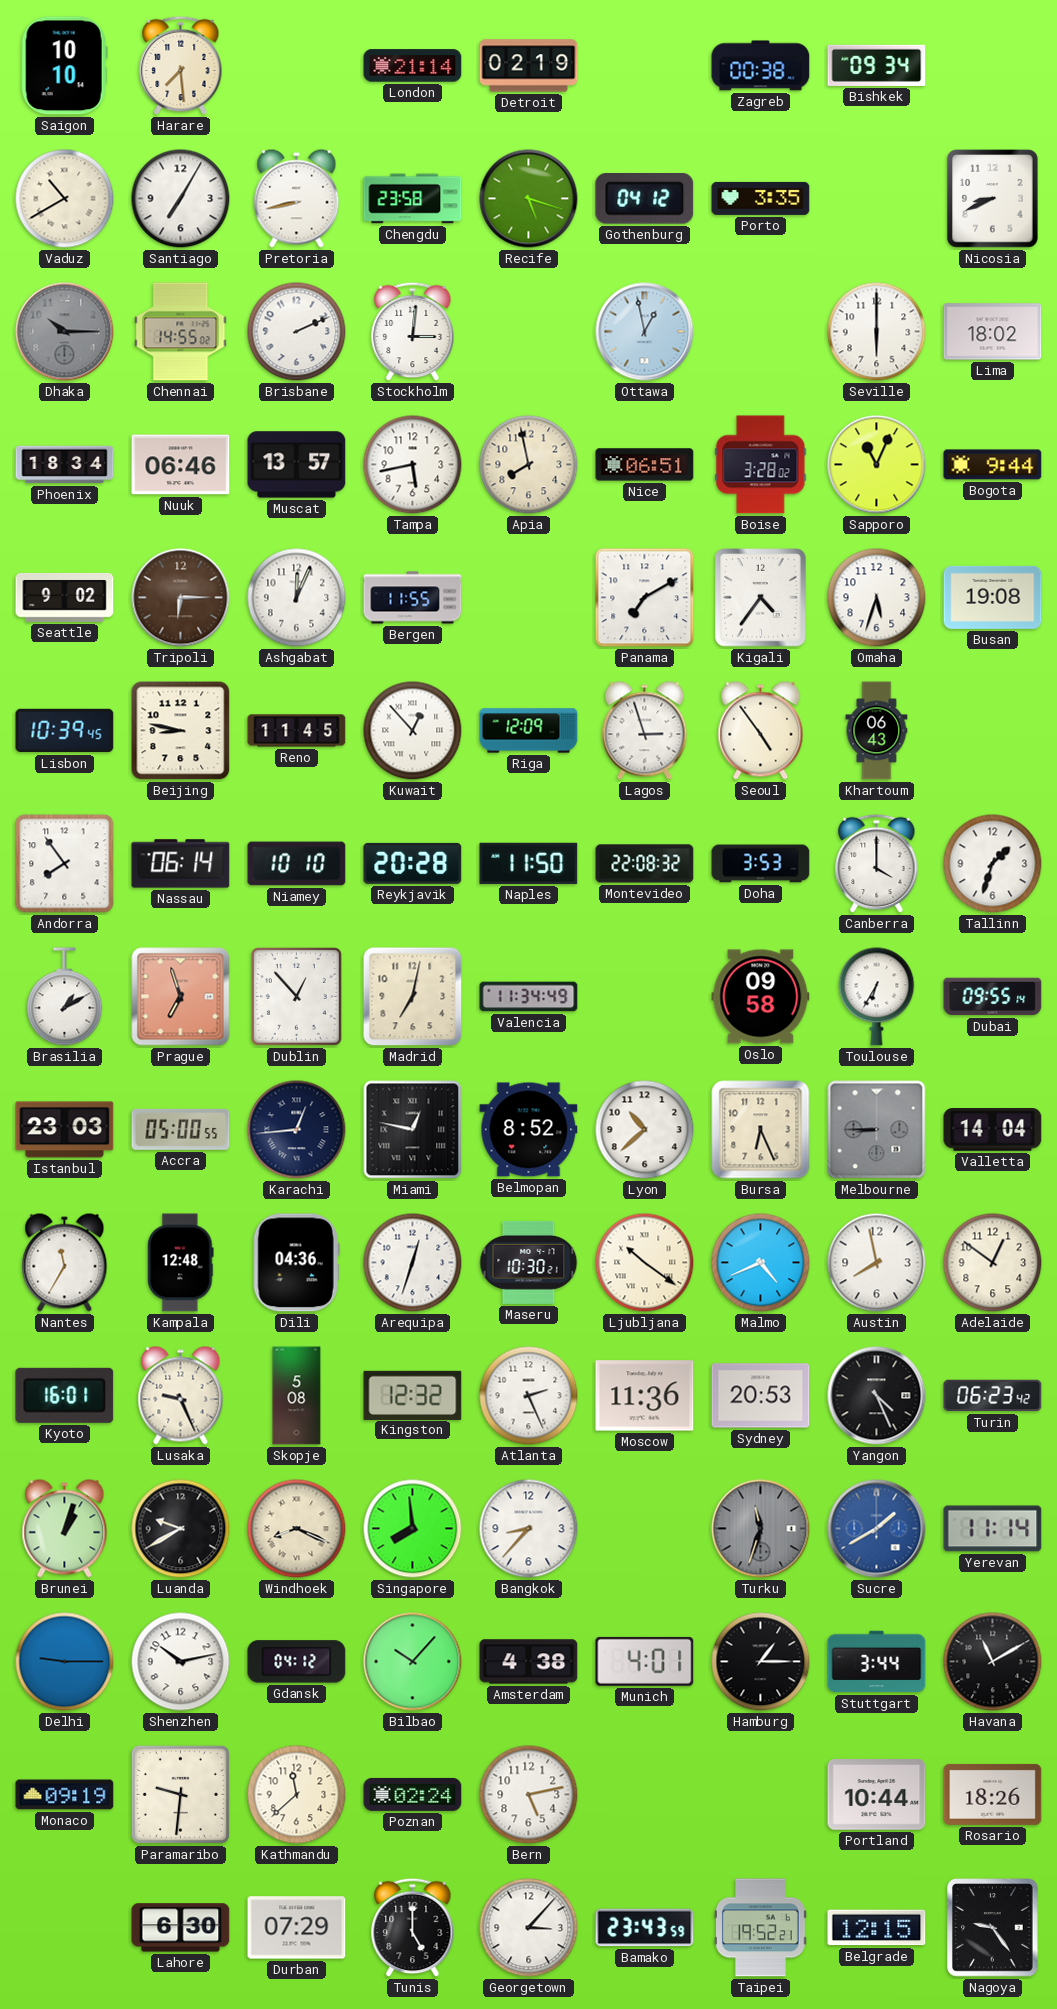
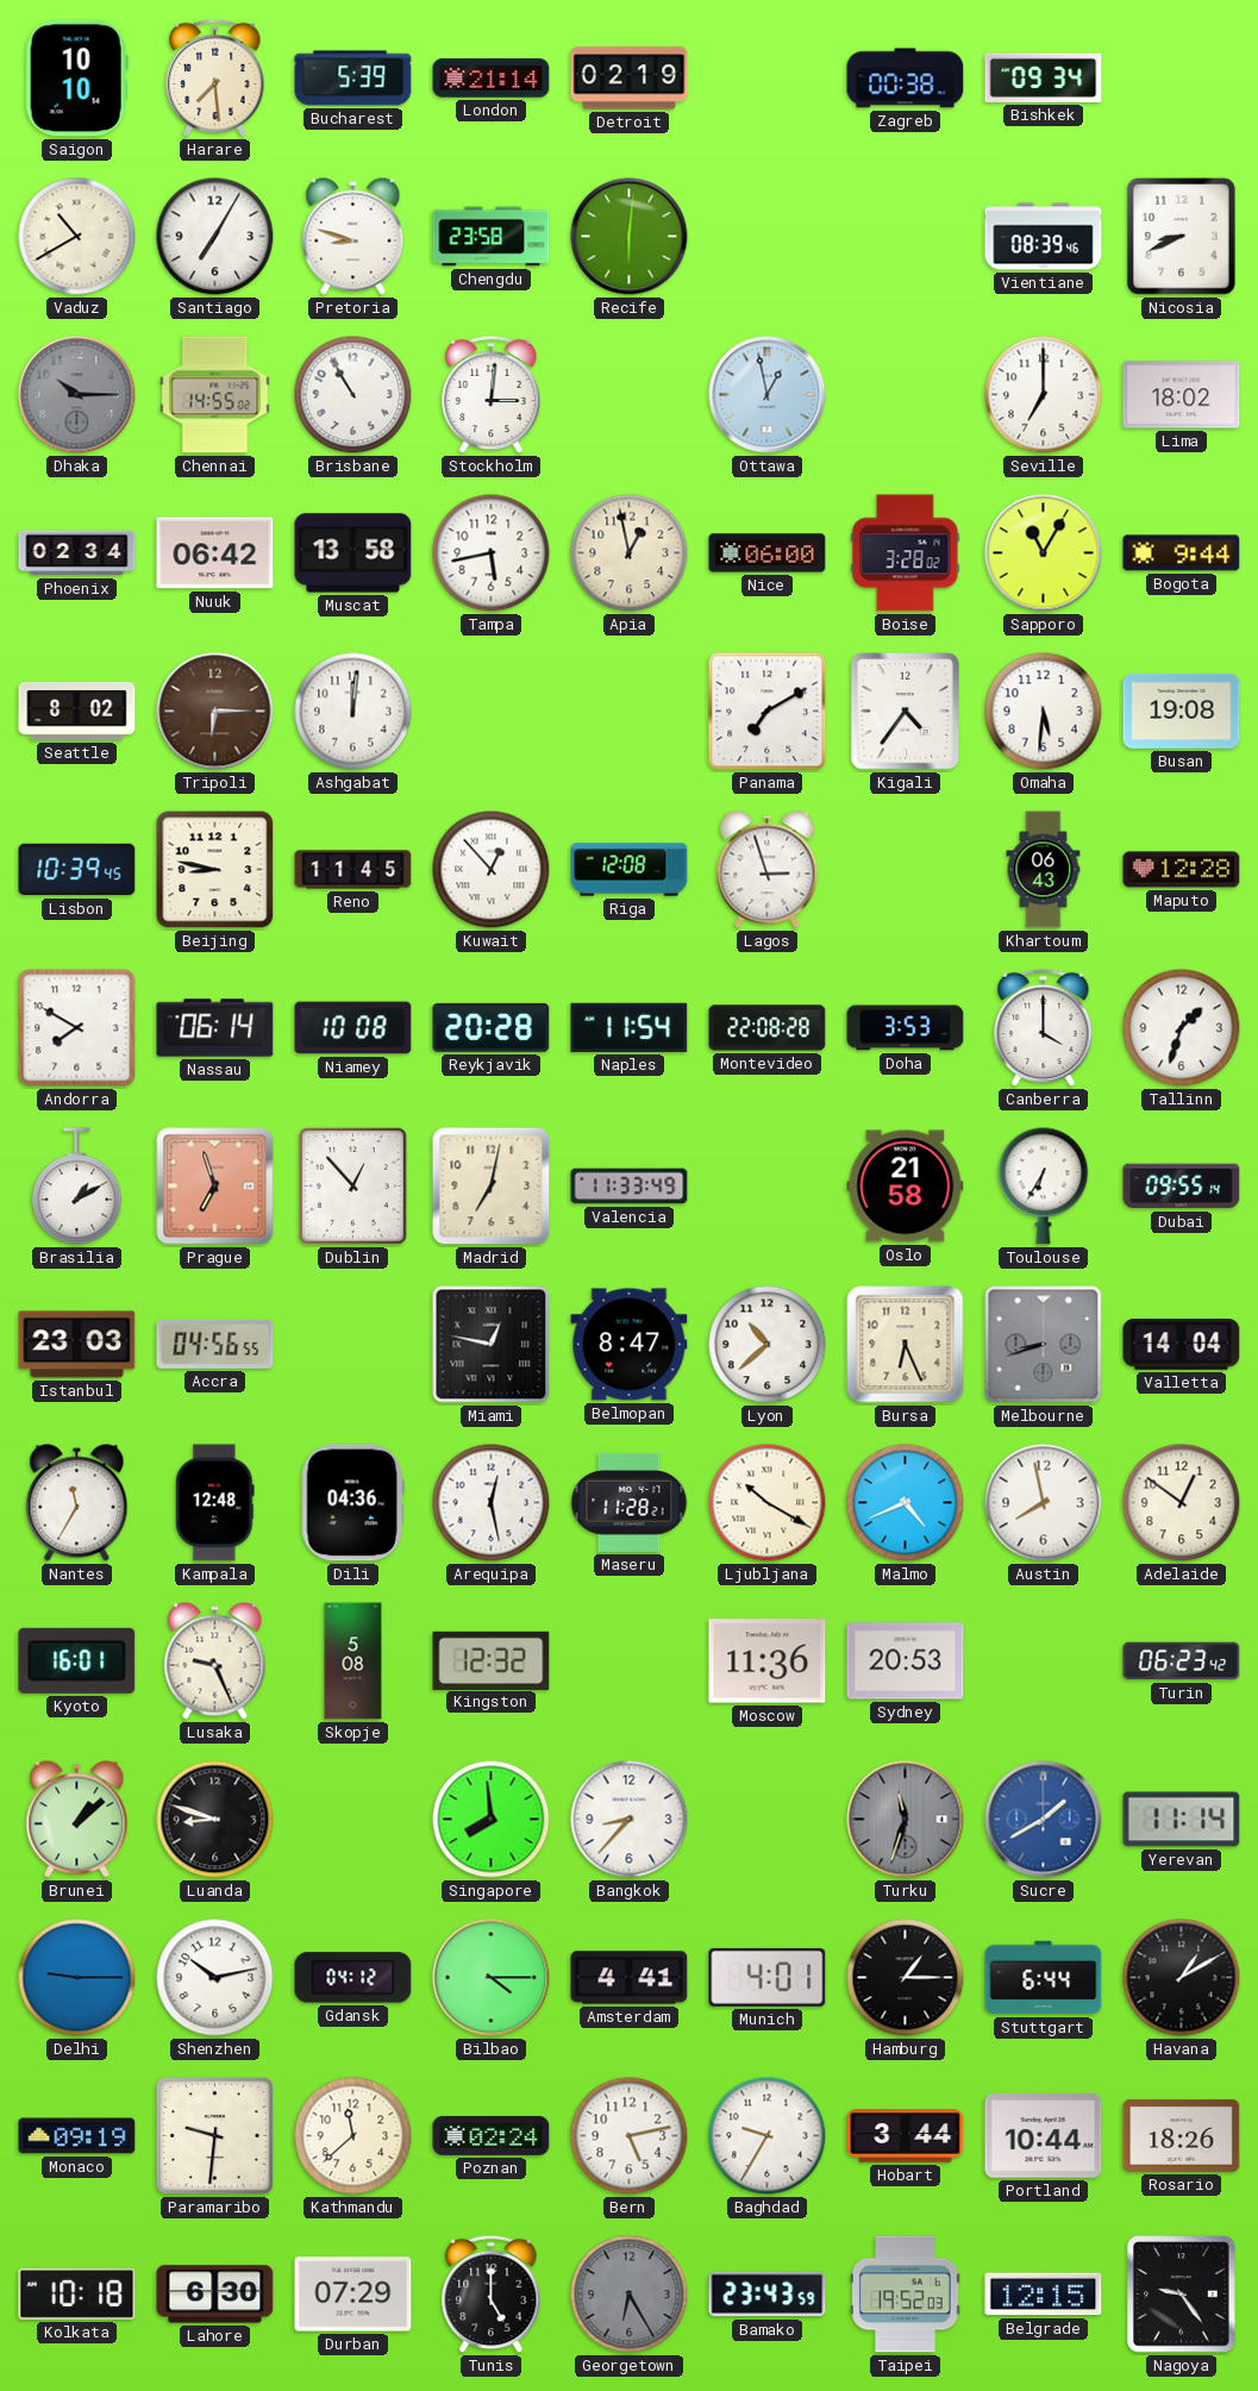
Bucharest: none -> 5:39 (353, 79)
Pretoria: 8:43 -> 8:48 (353, 237)
Recife: 5:18 -> 6:01 (630, 237)
Gothenburg: 04:12 -> none (645, 199)
Porto: 3:35 -> none (761, 198)
Vientiane: none -> 08:39 (1044, 237)
Brisbane: 2:11 -> 10:55 (353, 395)
Seville: 6:00 -> 7:00 (1044, 395)
Phoenix: 18:34 -> 02:34 (77, 553)
Nuuk: 06:46 -> 06:42 (215, 553)
Muscat: 13:57 -> 13:58 (353, 553)
Apia: 7:58 -> 12:58 (630, 553)
Nice: 06:51 -> 06:00 (768, 553)
Sapporo: 11:04 -> 11:05 (1044, 553)
Seattle: 9:02 -> 8:02 (77, 711)
Ashgabat: 12:04 -> 12:01 (353, 712)
Bergen: 11:55 -> none (413, 598)
Omaha: 5:33 -> 5:31 (1044, 712)
Riga: 12:09 -> 12:08 (630, 870)
Seoul: 4:54 -> none (761, 731)
Maputo: none -> 12:28 (1182, 870)
Andorra: 7:54 -> 7:50 (77, 1028)
Niamey: 10:10 -> 10:08 (353, 1028)
Naples: 11:50 -> 11:54 (630, 1027)
Montevideo: 22:08:32 -> 22:08:28 (768, 1028)
Valencia: 11:34 -> 11:33 (630, 1187)
Oslo: 09:58 -> 21:58 (906, 1187)
Accra: 05:00 -> 04:56 (215, 1344)
Karachi: 12:44 -> none (297, 1130)
Belmopan: 8:52 -> 8:47 (630, 1345)
Melbourne: 8:45 -> 8:42 (1044, 1345)
Arequipa: 12:33 -> 12:28 (492, 1503)
Maseru: 10:30 -> 11:28 (630, 1502)
Ljubljana: 10:21 -> 10:20 (768, 1503)
Atlanta: 2:26 -> none (529, 1396)
Yangon: 4:26 -> none (877, 1396)
Brunei: 1:03 -> 1:08 (77, 1820)
Luanda: 9:40 -> 8:48 (215, 1820)
Windhoek: 8:19 -> none (297, 1529)
Bilbao: 10:07 -> 4:15 (492, 1978)
Amsterdam: 4:38 -> 4:41 (630, 1978)
Stuttgart: 3:44 -> 6:44 (1044, 1978)
Havana: 11:10 -> 1:10 (1182, 1978)
Baghdad: none -> 9:35 (768, 2136)
Hobart: none -> 3:44 (906, 2136)
Kolkata: none -> 10:18 (77, 2293)
Georgetown: 3:07 -> 6:25 (630, 2295)
Georgetown dial: white -> grey (630, 2295)
Taipei: 19:52:21 -> 19:52:03 (906, 2295)
